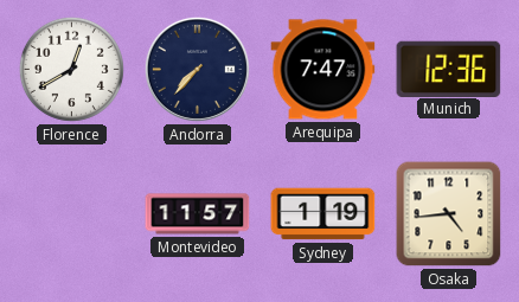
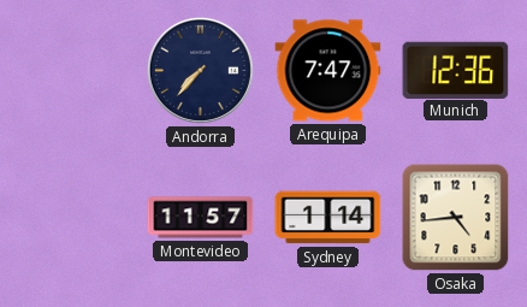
Florence: 12:40 -> none (71, 69)
Sydney: 1:19 -> 1:14 (328, 218)
